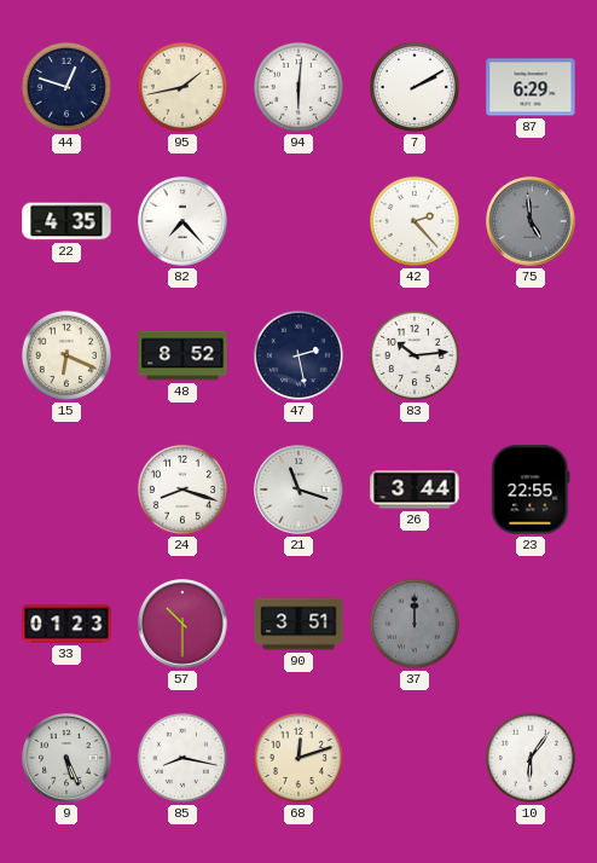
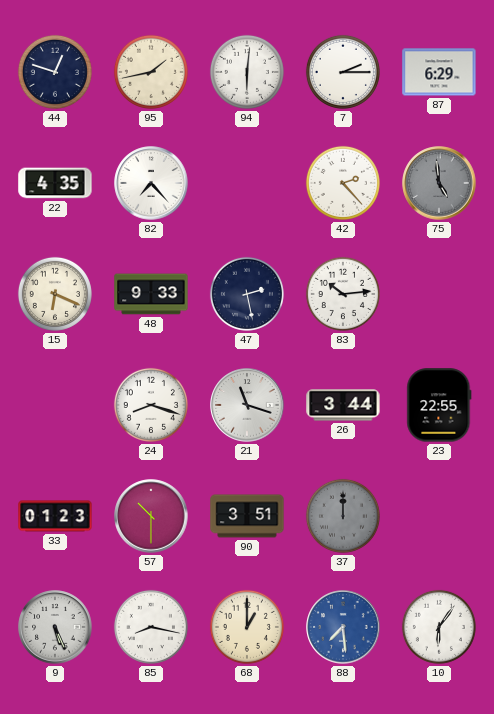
7: 2:10 -> 2:15 (343, 72)
48: 8:52 -> 9:33 (151, 294)
68: 12:12 -> 1:00 (247, 627)
88: none -> 7:29 (343, 627)
